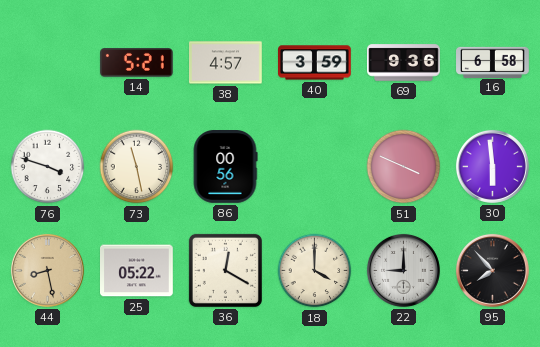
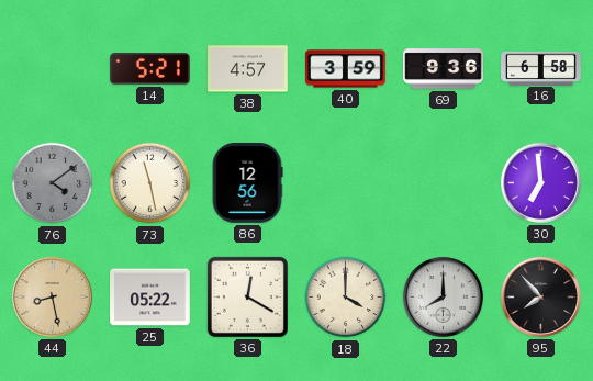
76: 3:48 -> 4:09 (53, 183)
76 dial: white -> grey (53, 183)
86: 00:56 -> 12:56 (247, 183)
51: 3:49 -> none (404, 167)
30: 5:59 -> 6:59 (540, 182)
22: 9:00 -> 8:00 (443, 296)
